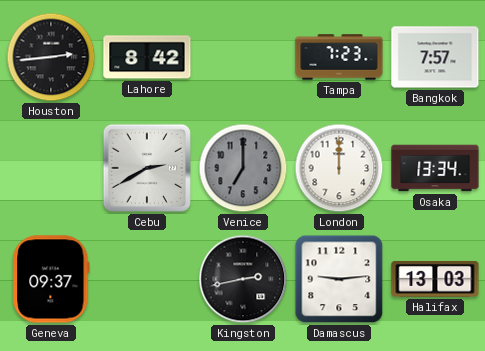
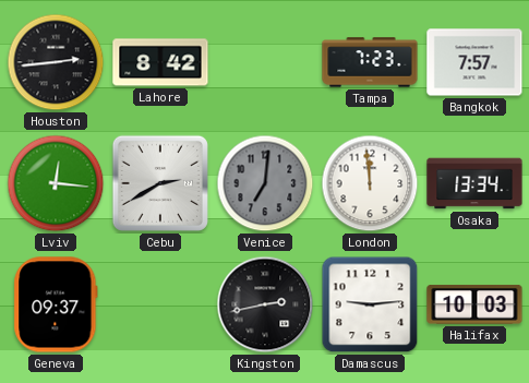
Lviv: none -> 12:16 (56, 183)
Venice: 7:00 -> 7:01 (265, 183)
London: 12:00 -> 11:59 (370, 183)
Halifax: 13:03 -> 10:03 (474, 304)
